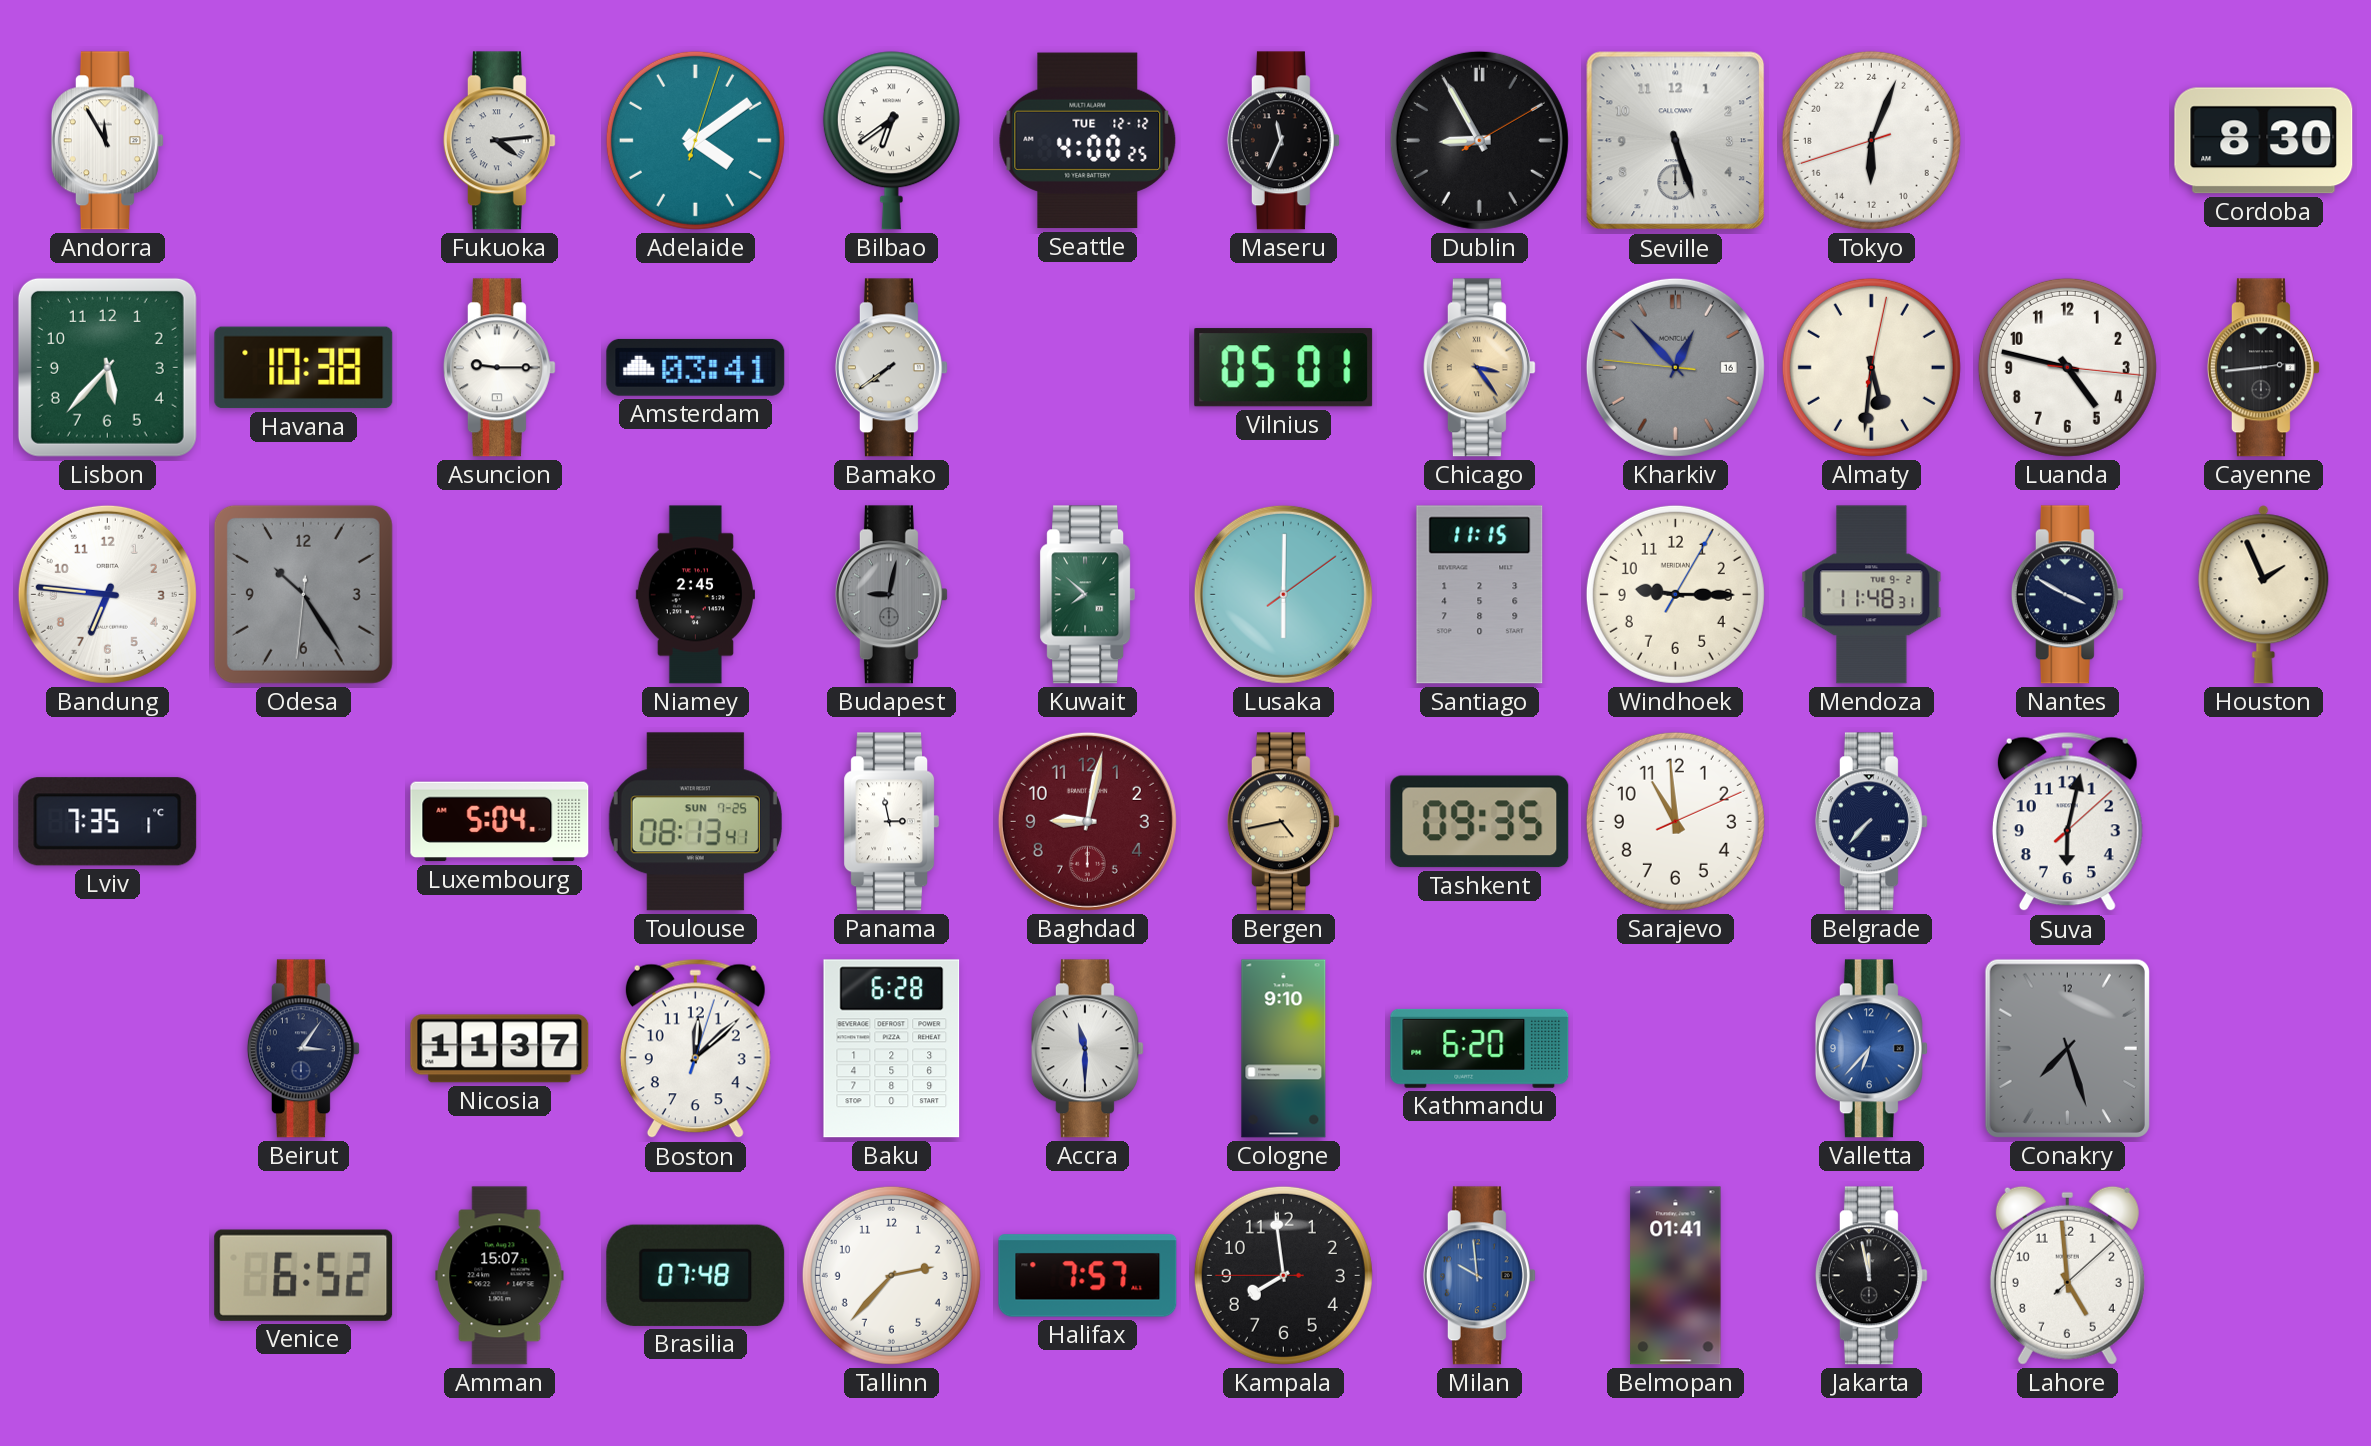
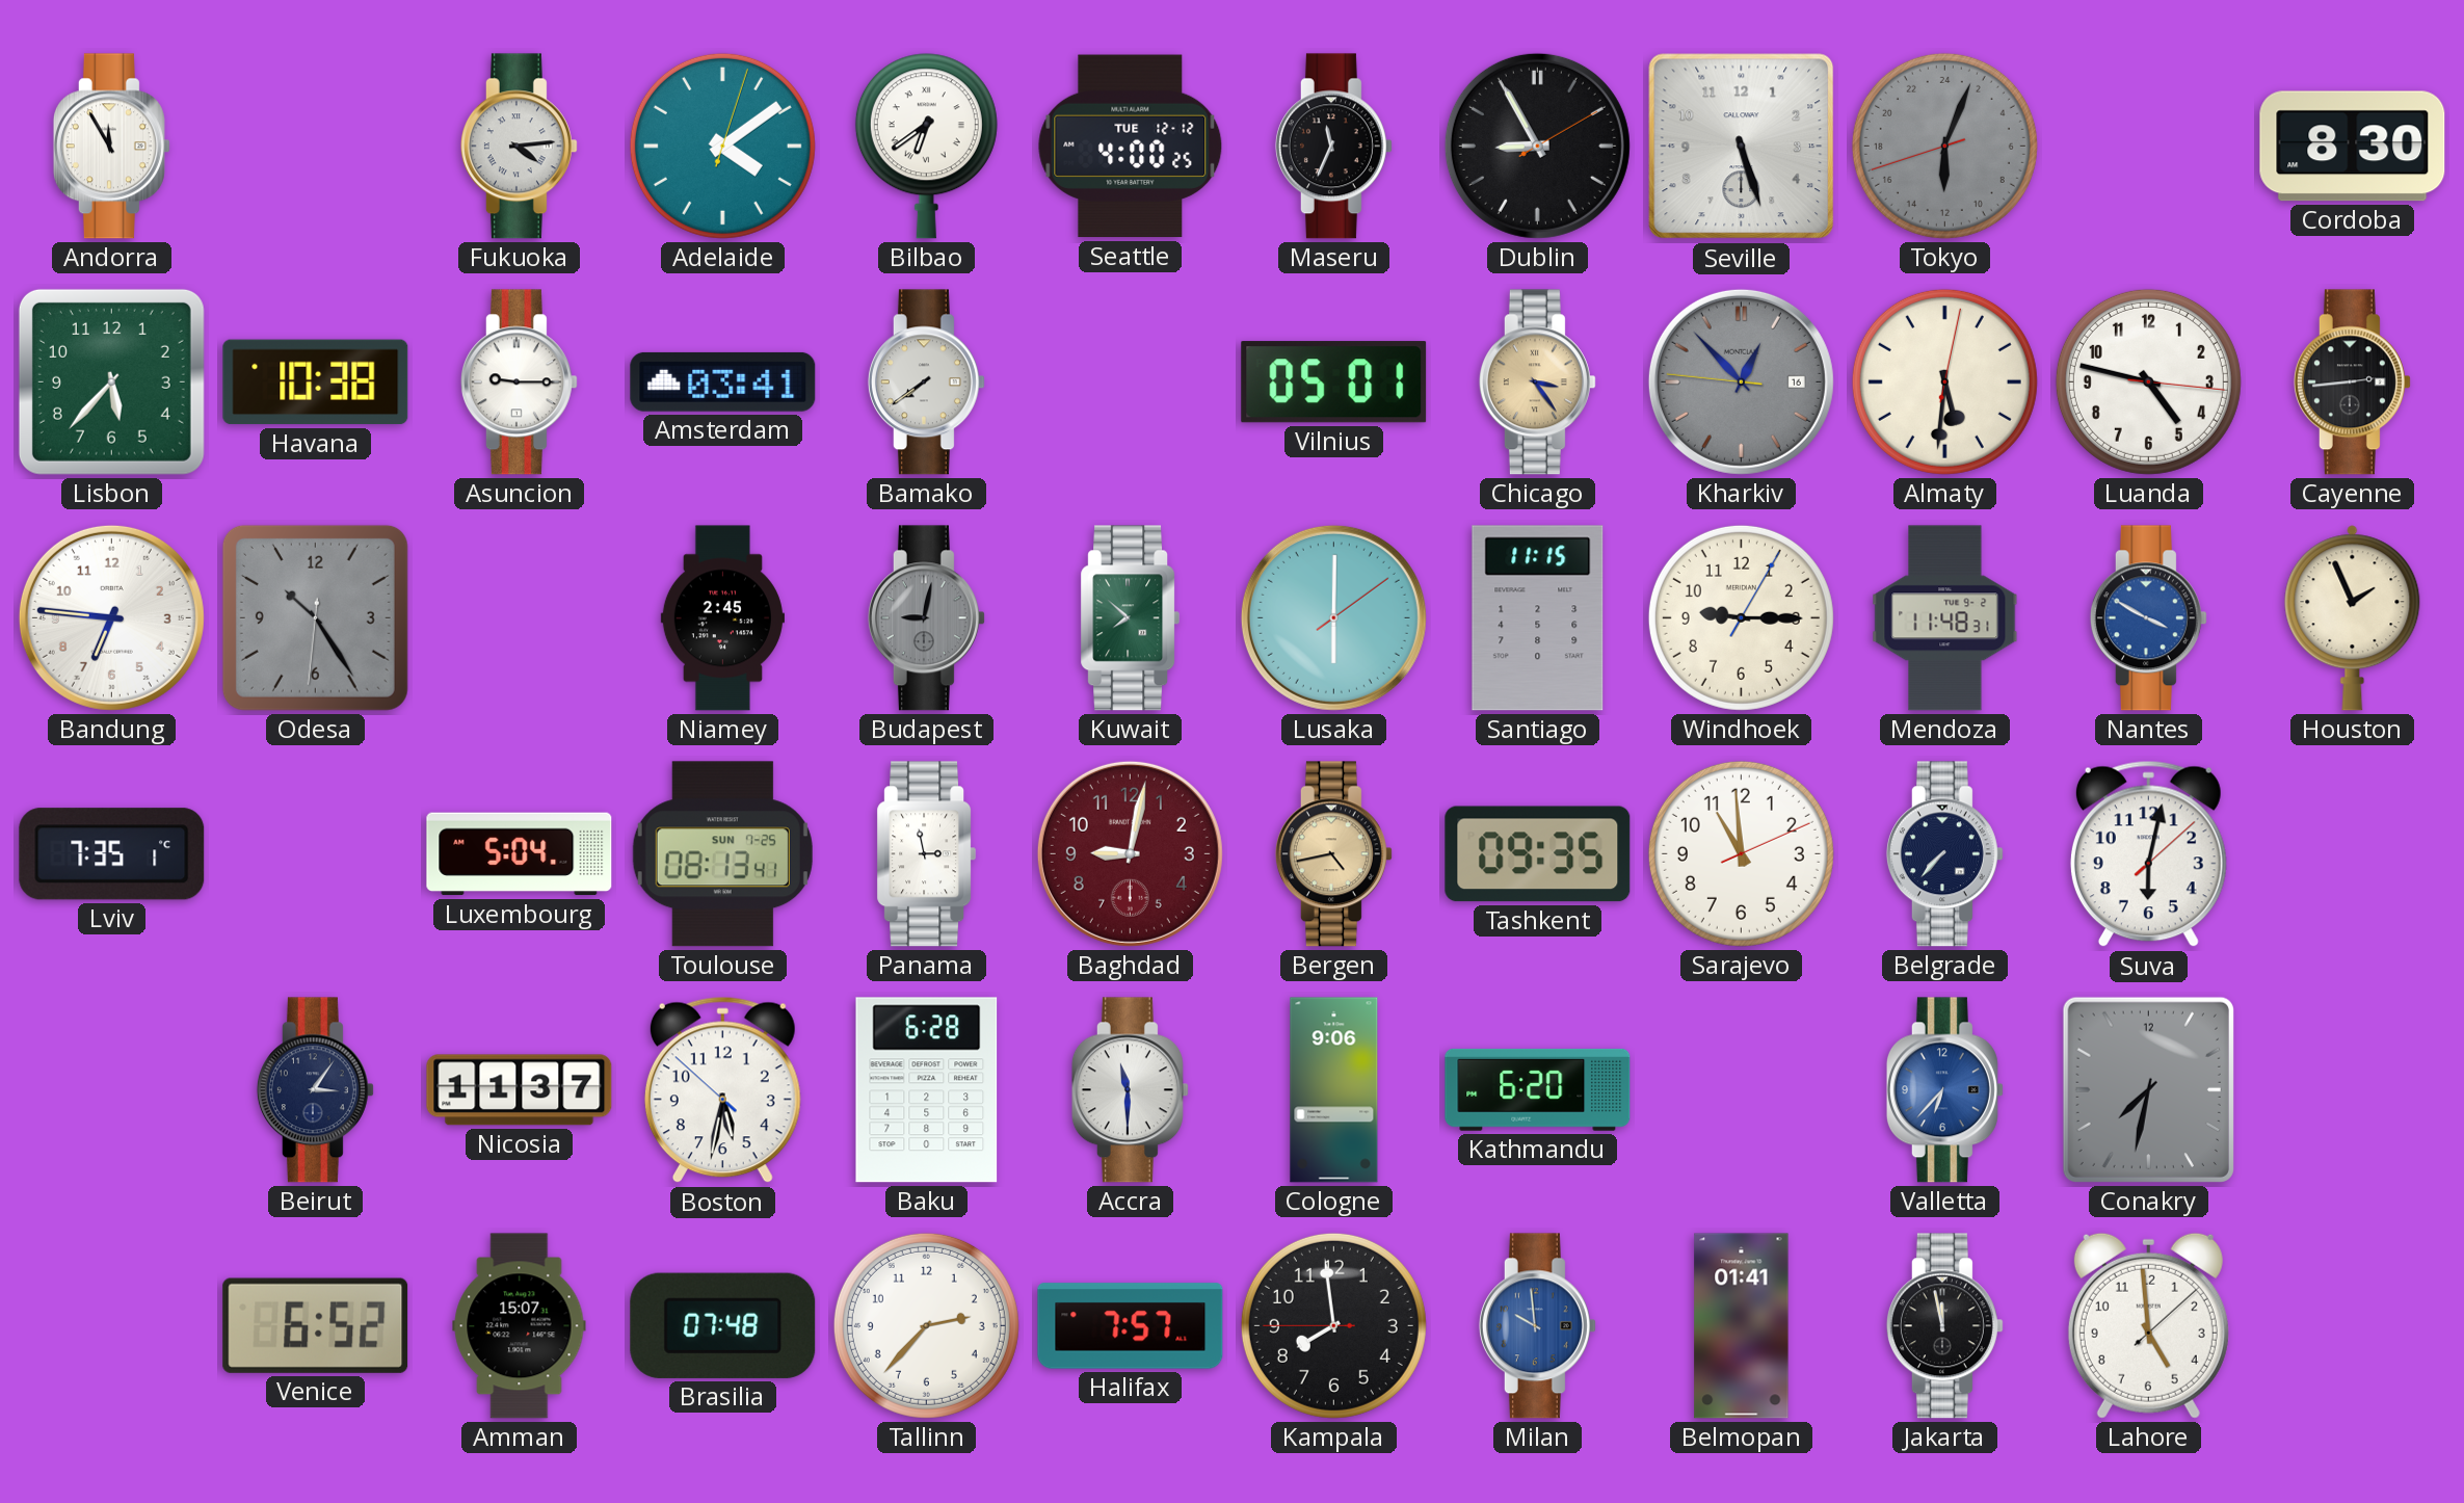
Tokyo dial: white -> grey (1944, 146)
Nantes dial: navy -> blue (2148, 618)
Boston: 12:08 -> 5:31 (722, 1090)
Cologne: 9:10 -> 9:06 (1334, 1090)
Conakry: 7:27 -> 7:32 (2148, 1089)
